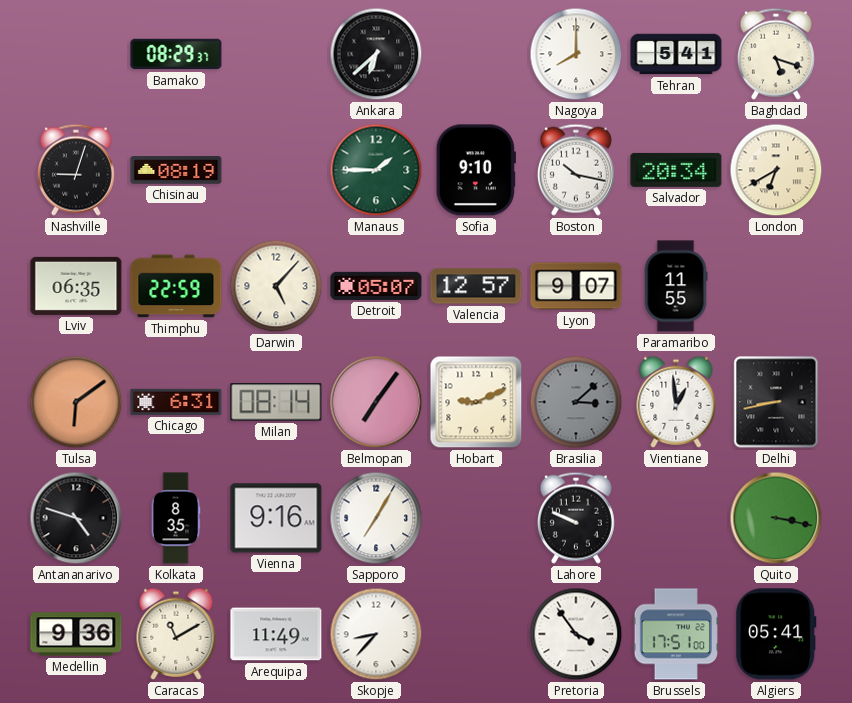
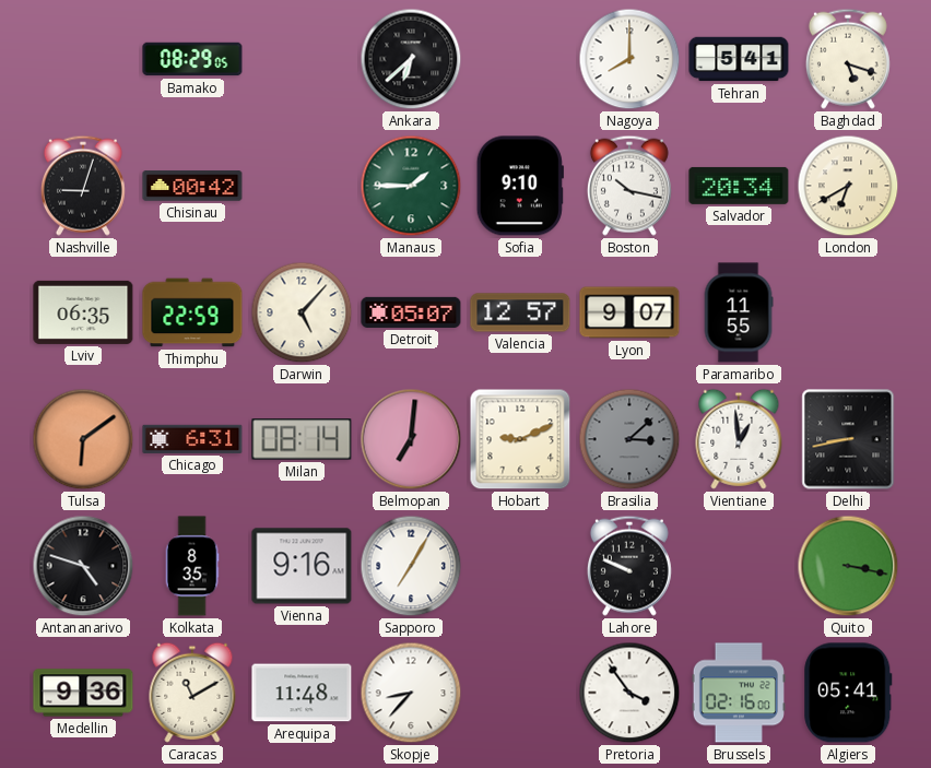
Bamako: 08:29:37 -> 08:29:05 (192, 59)
Chisinau: 08:19 -> 00:42 (192, 186)
Belmopan: 7:06 -> 7:01 (411, 439)
Arequipa: 11:49 -> 11:48 (302, 693)
Brussels: 17:51 -> 02:16 (739, 693)
